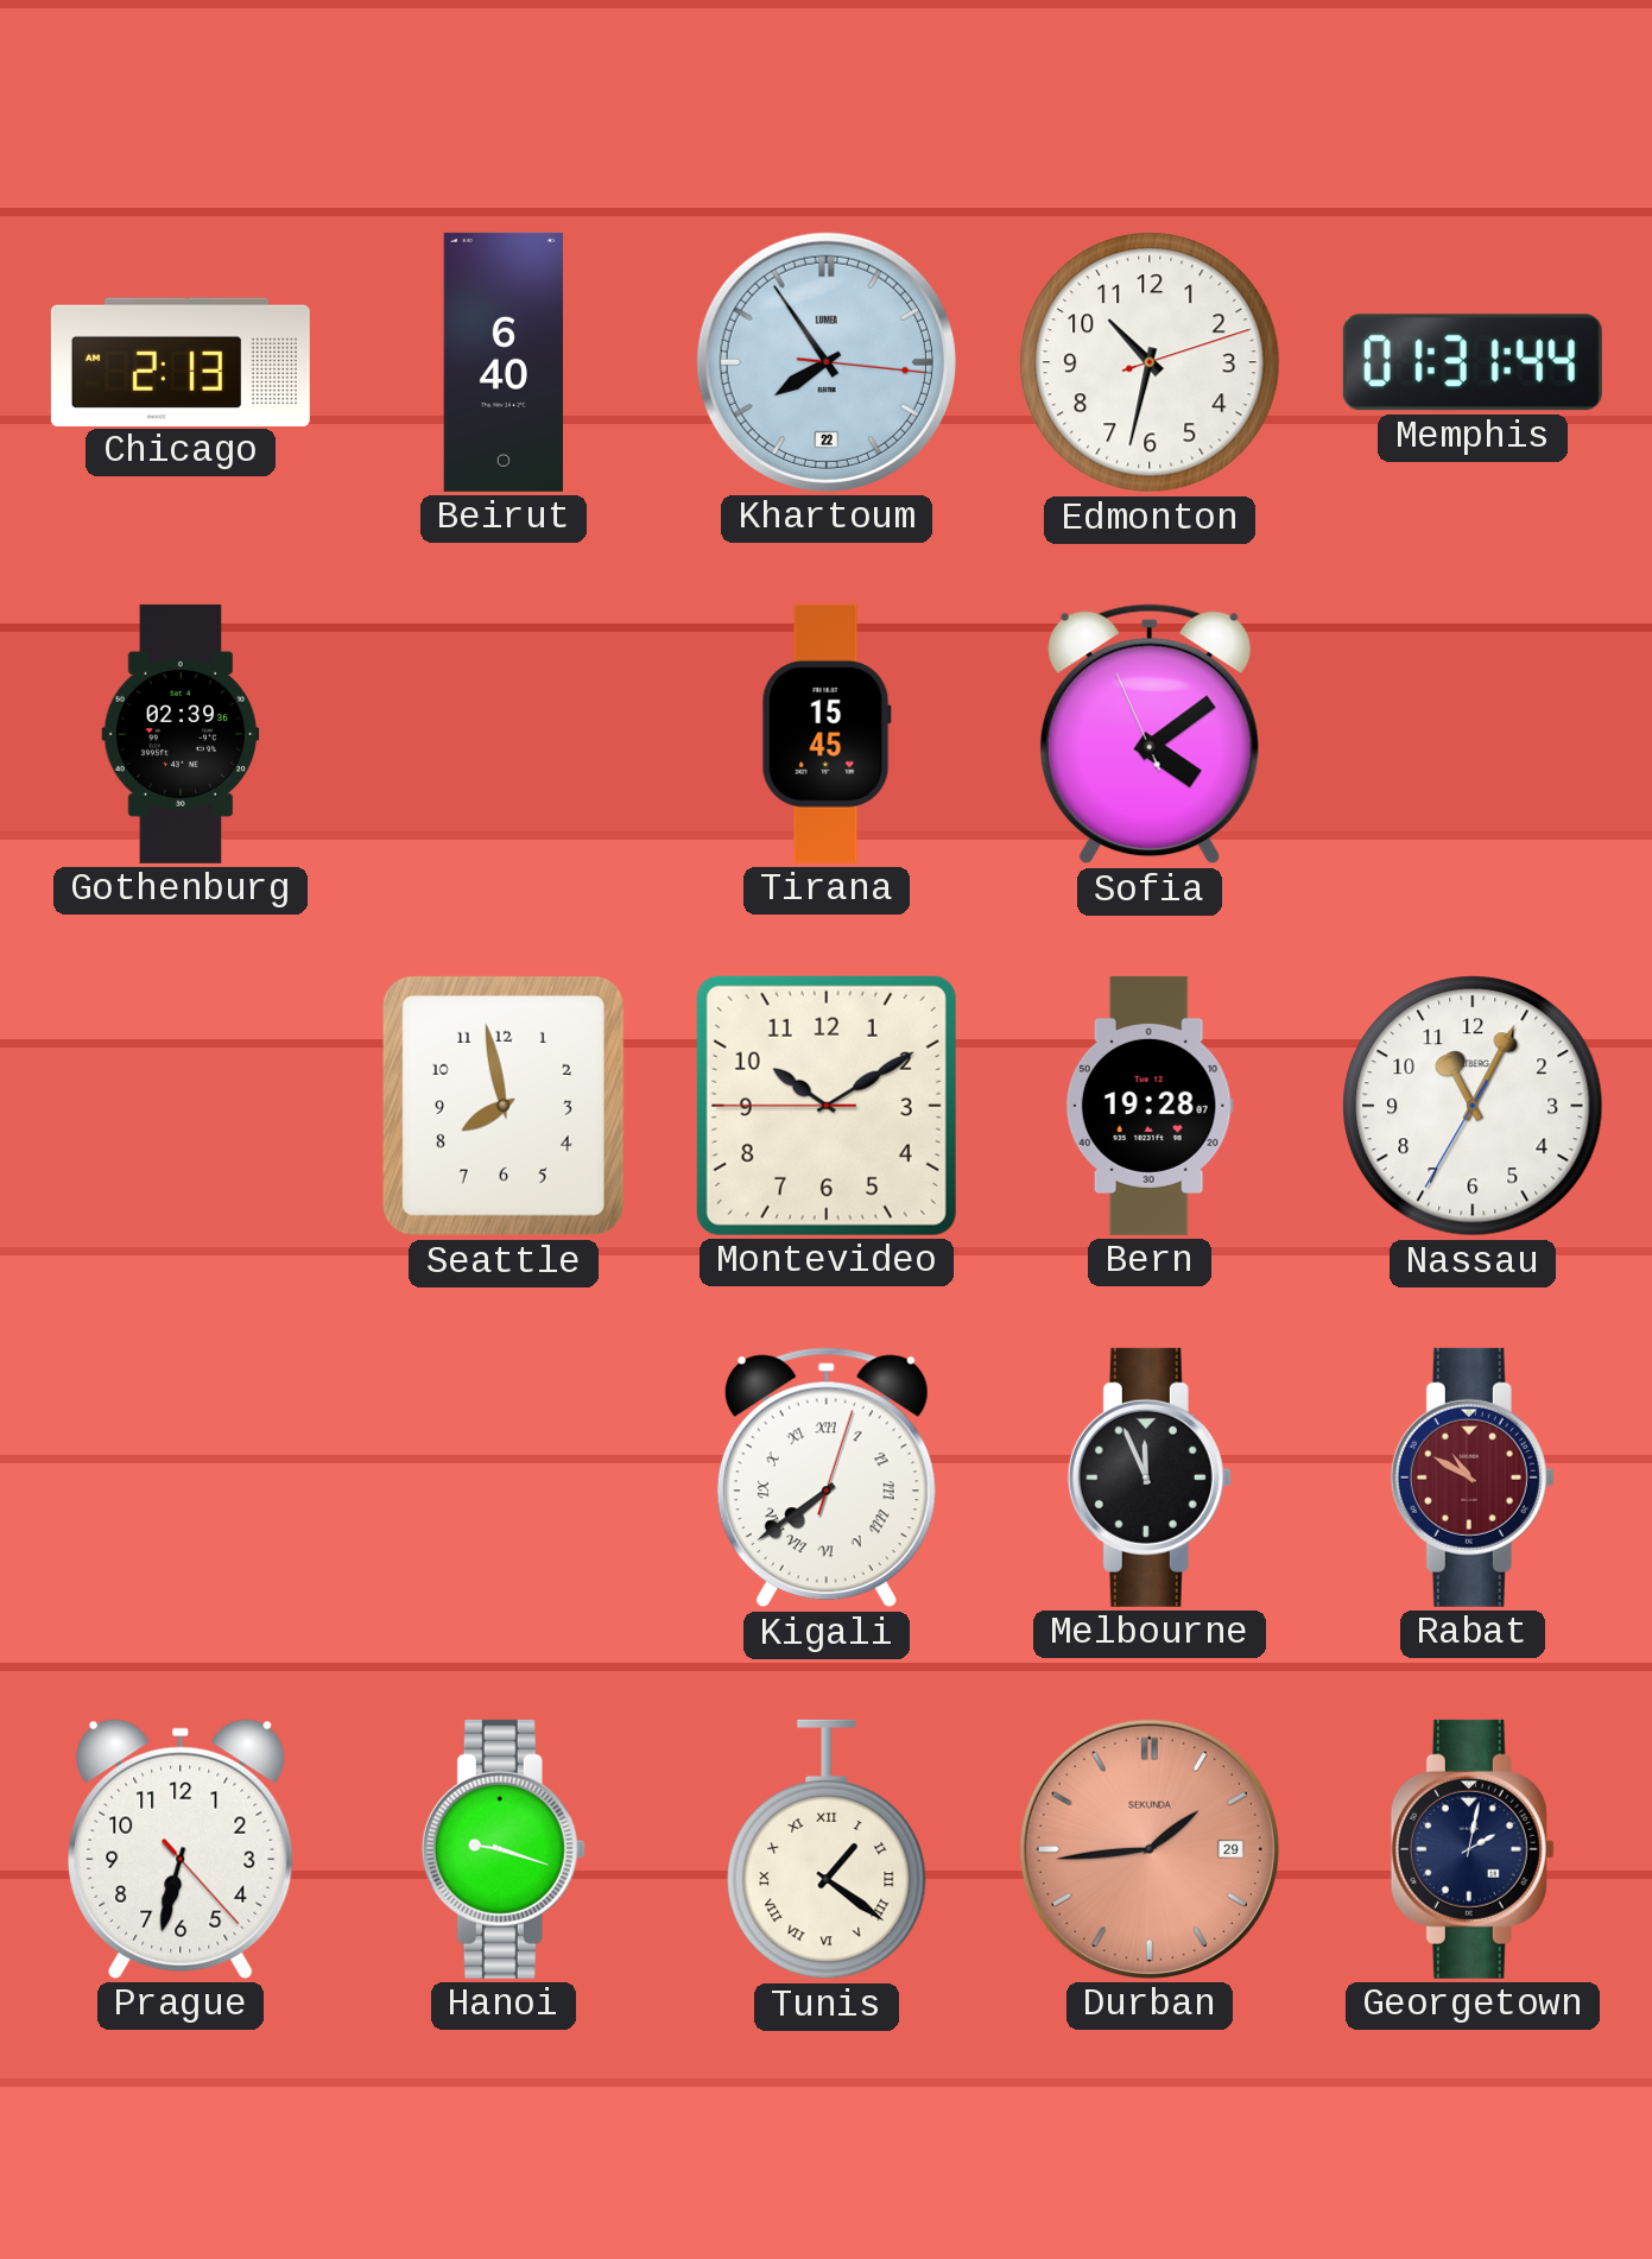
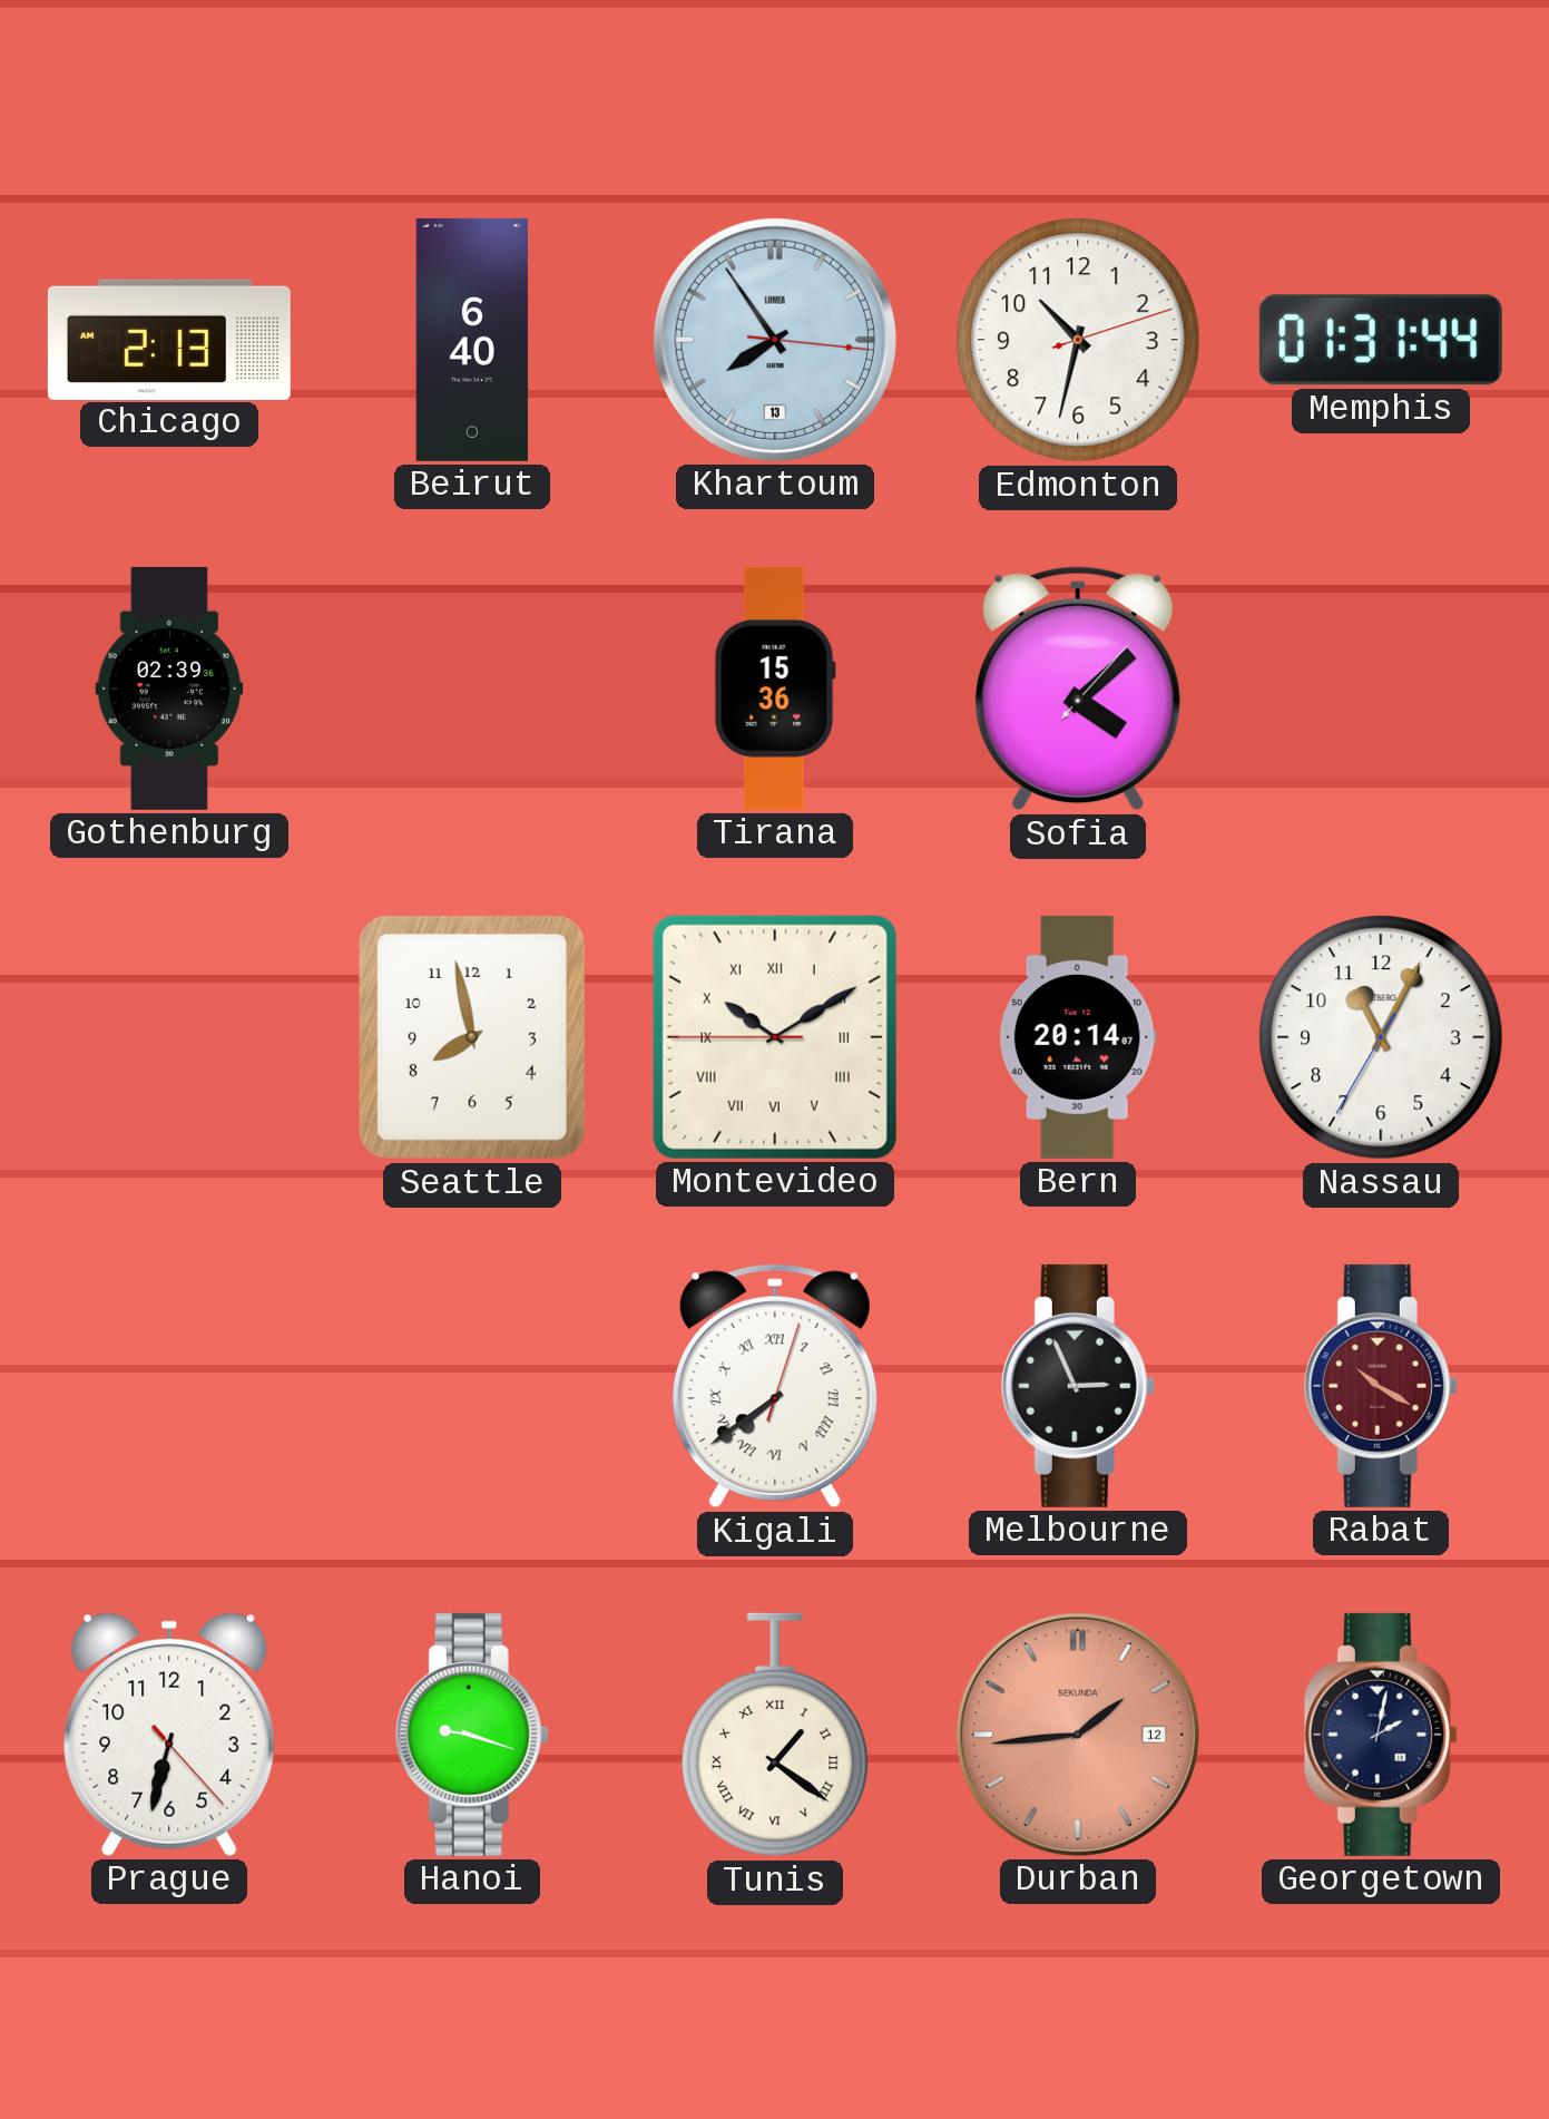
Khartoum date: 22 -> 13 (775, 340)
Tirana: 15:45 -> 15:36 (775, 689)
Sofia: 4:08:56 -> 4:08:07 (1078, 689)
Montevideo numerals: Arabic -> Roman (775, 1037)
Bern: 19:28 -> 20:14 (1078, 1037)
Melbourne: 11:56 -> 2:56 (1078, 1386)
Rabat: 10:50 -> 10:20 (1381, 1386)
Durban date: 29 -> 12 (1078, 1735)
